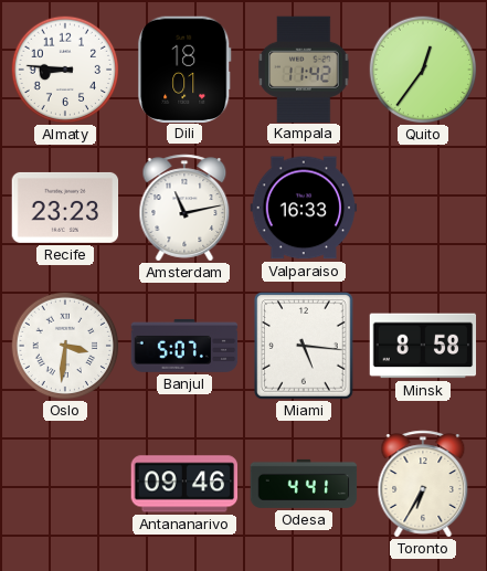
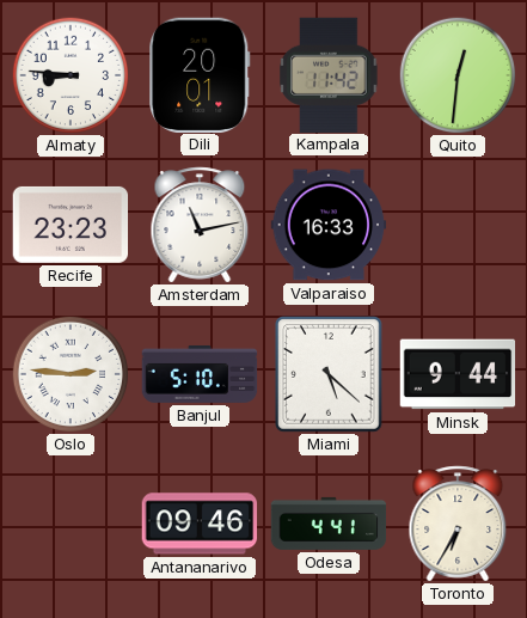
Dili: 18:01 -> 20:01 (200, 74)
Quito: 12:36 -> 12:31 (458, 75)
Oslo: 3:31 -> 2:46 (71, 374)
Banjul: 5:07 -> 5:10 (200, 374)
Miami: 5:16 -> 5:22 (330, 374)
Minsk: 8:58 -> 9:44 (458, 374)
